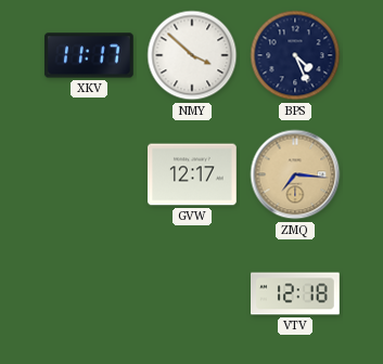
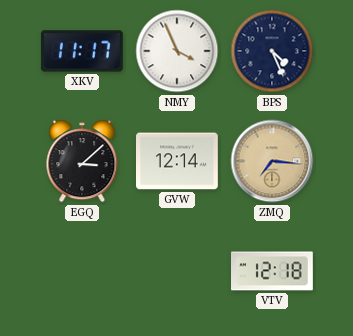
NMY: 3:52 -> 3:56 (177, 51)
EGQ: none -> 3:08 (82, 161)
GVW: 12:17 -> 12:14 (178, 161)
